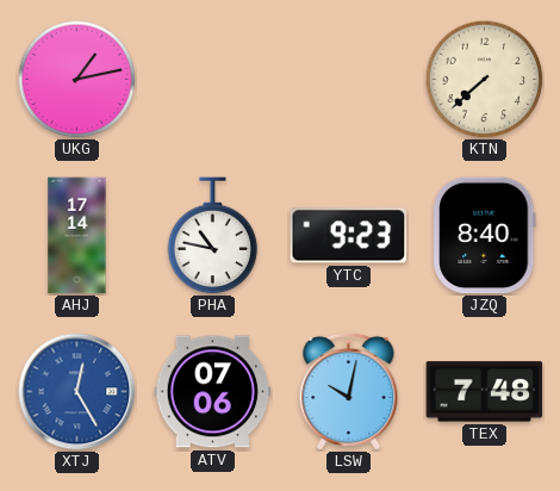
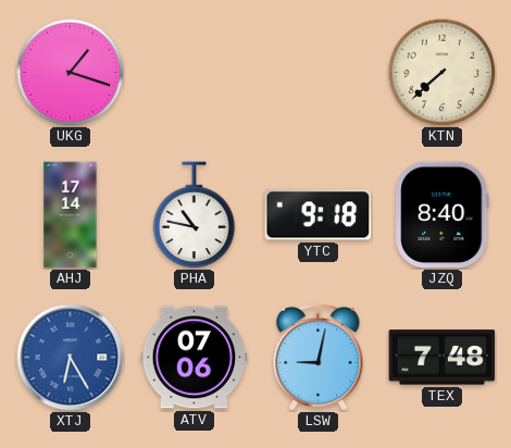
UKG: 1:13 -> 1:18 (71, 73)
YTC: 9:23 -> 9:18 (319, 215)
XTJ: 12:25 -> 6:25 (71, 358)
LSW: 10:02 -> 9:02 (319, 357)
